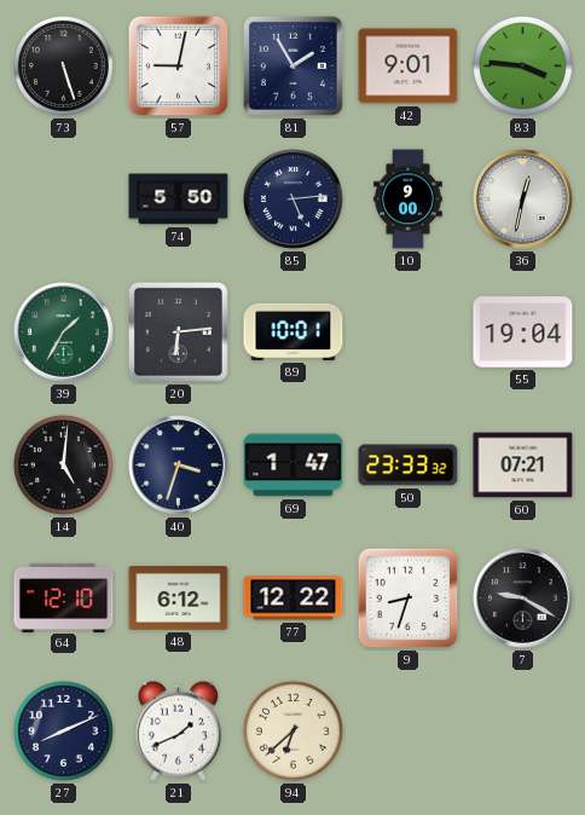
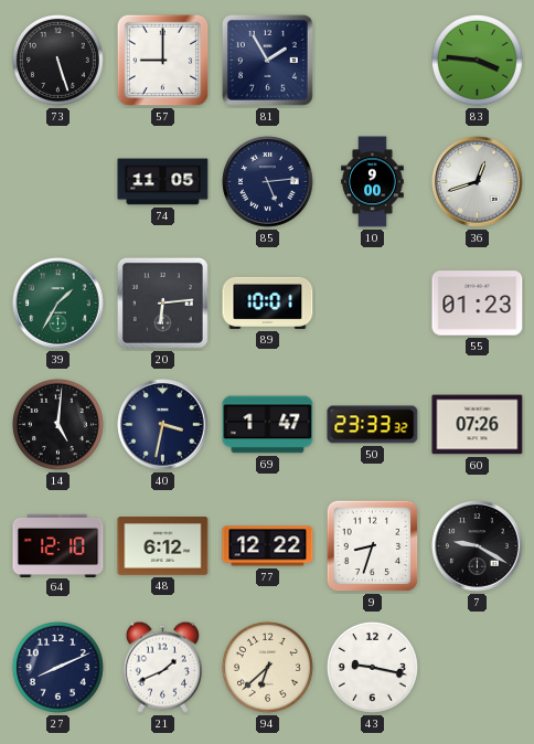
57: 9:02 -> 9:00 (163, 61)
42: 9:01 -> none (409, 67)
74: 5:50 -> 11:05 (163, 182)
36: 12:32 -> 12:42 (478, 182)
55: 19:04 -> 01:23 (478, 304)
40: 3:33 -> 3:32 (163, 425)
60: 07:21 -> 07:26 (478, 425)
43: none -> 9:17 (372, 667)
